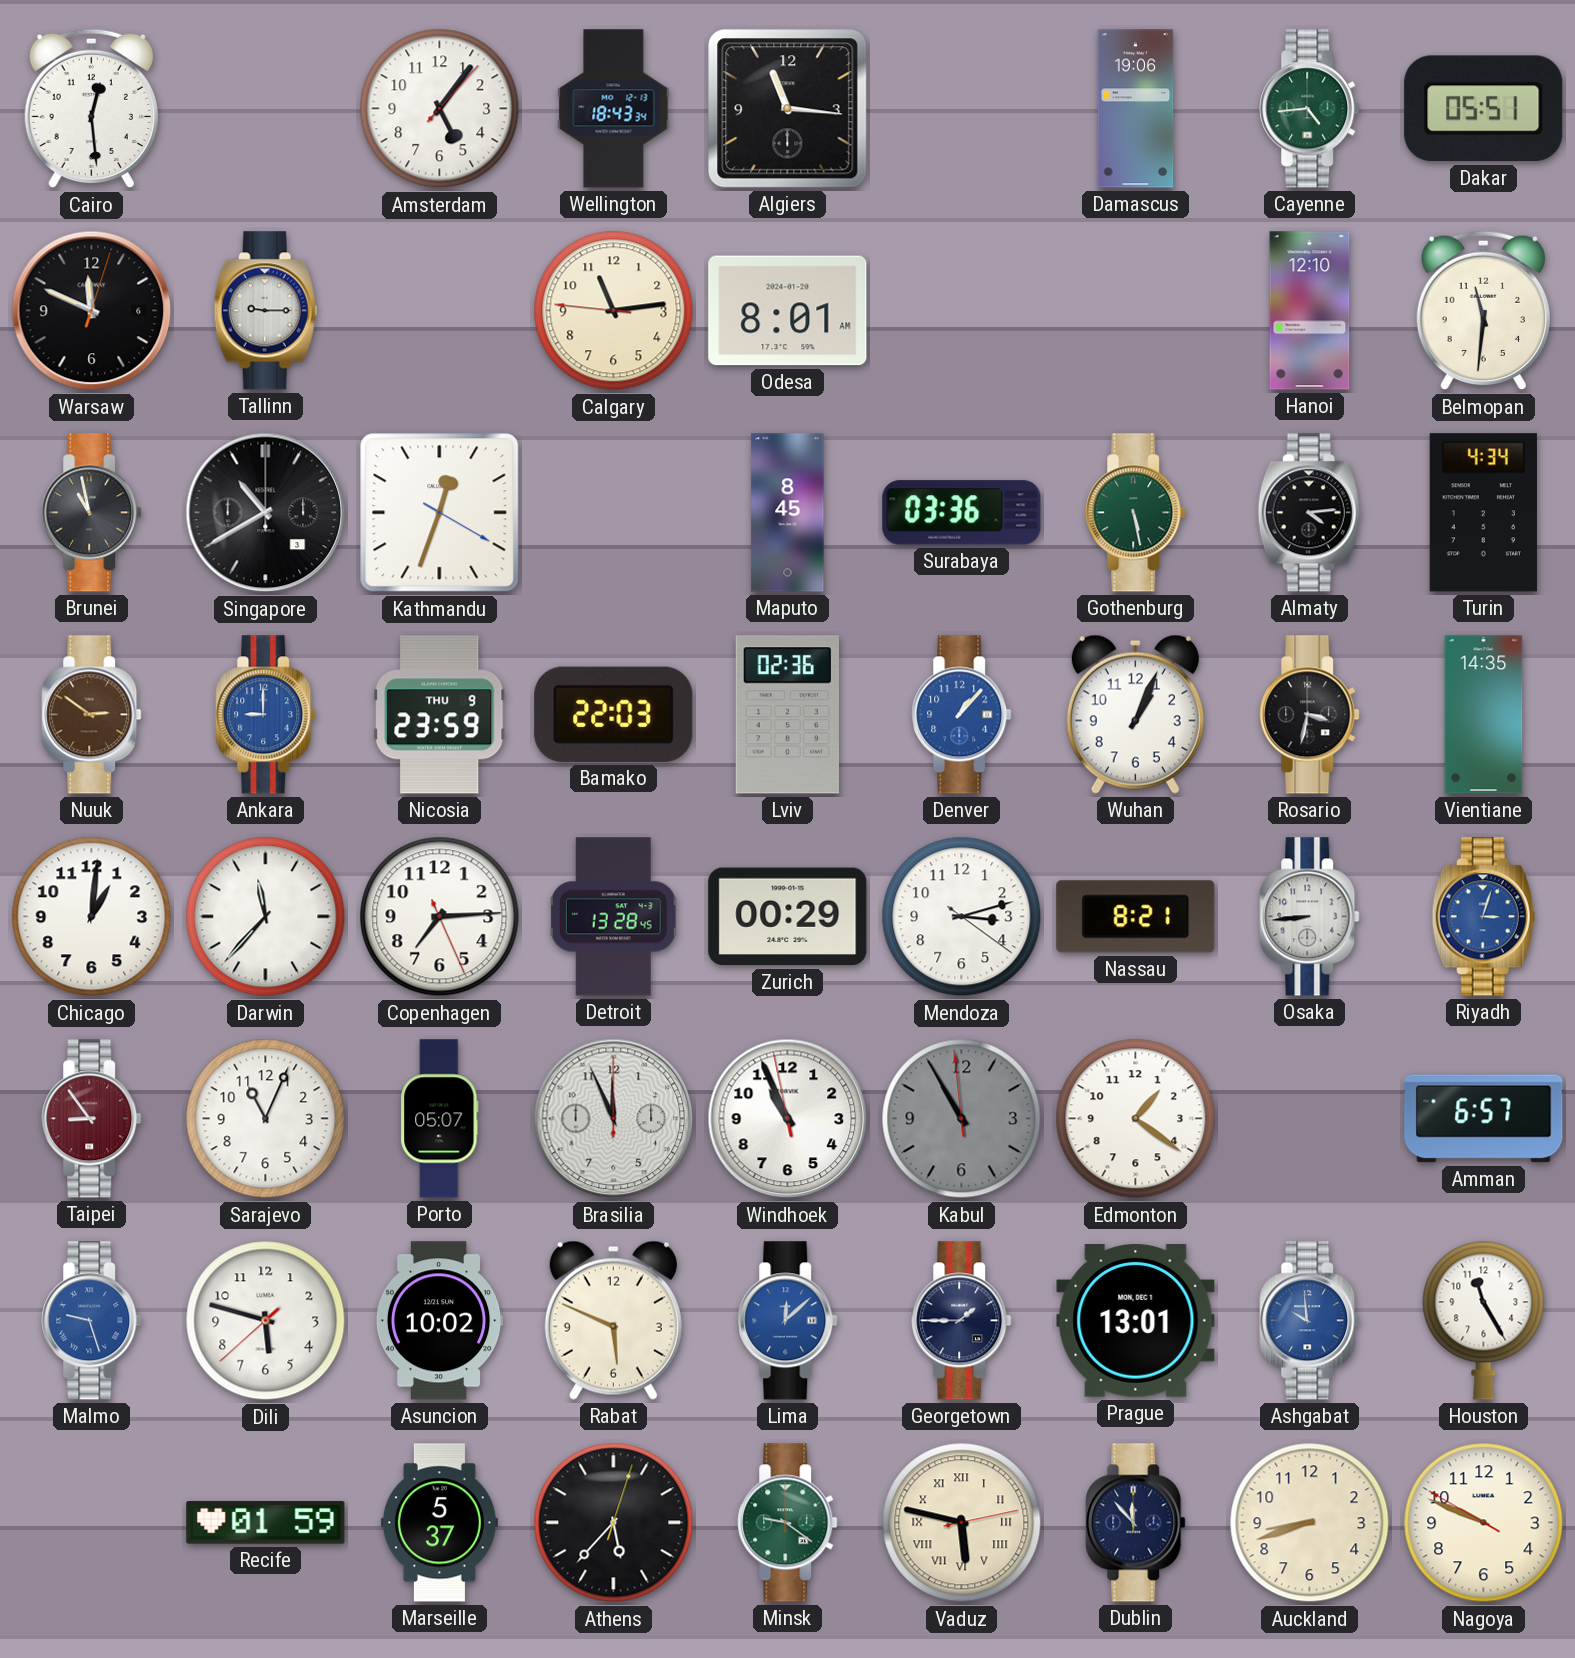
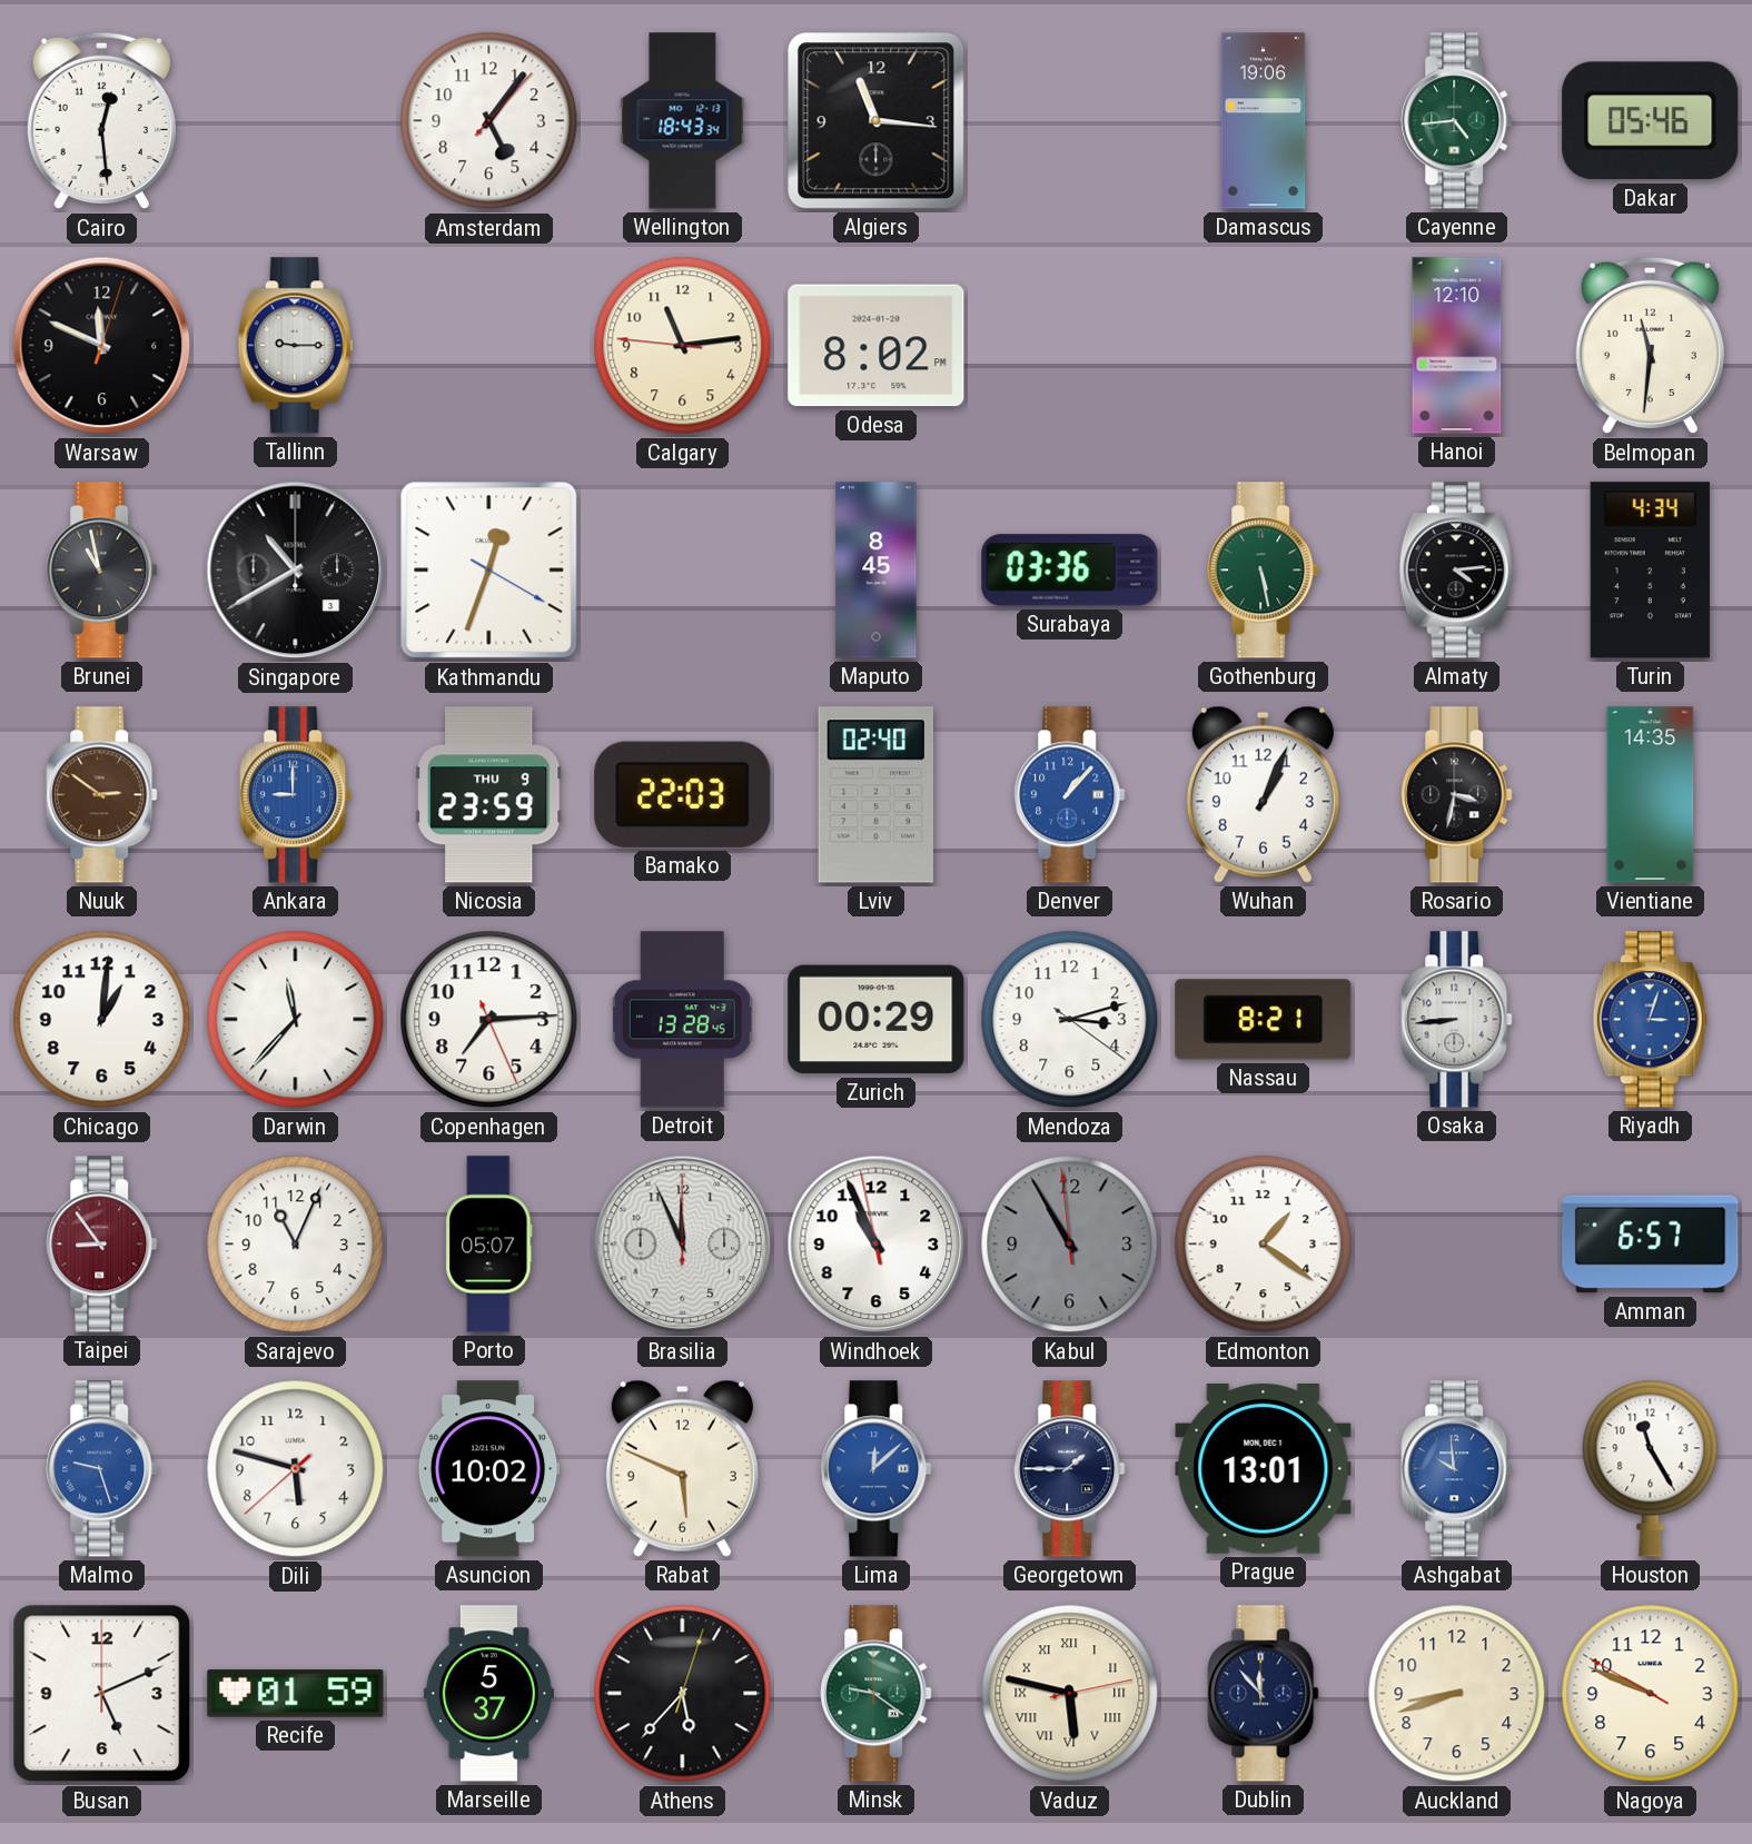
Dakar: 05:51 -> 05:46 (1651, 121)
Odesa: 8:01 -> 8:02 (877, 346)
Lviv: 02:36 -> 02:40 (875, 795)
Busan: none -> 5:11 (102, 1694)
